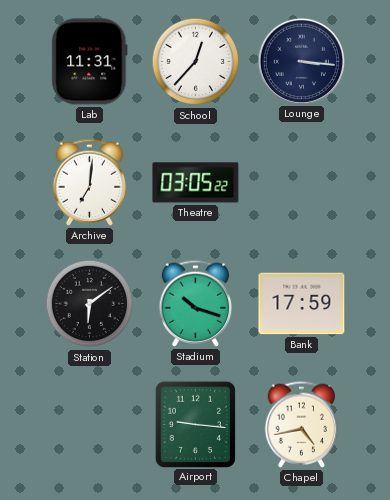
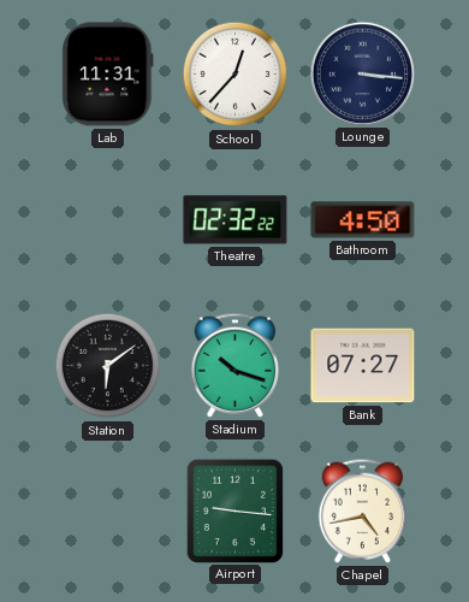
Archive: 7:01 -> none (90, 182)
Theatre: 03:05 -> 02:32 (236, 220)
Bathroom: none -> 4:50 (363, 220)
Bank: 17:59 -> 07:27 (363, 366)
